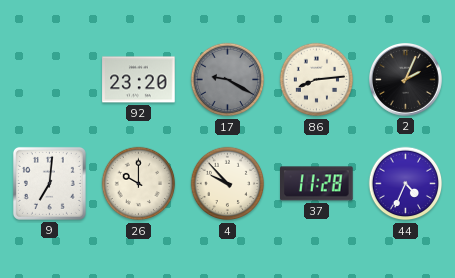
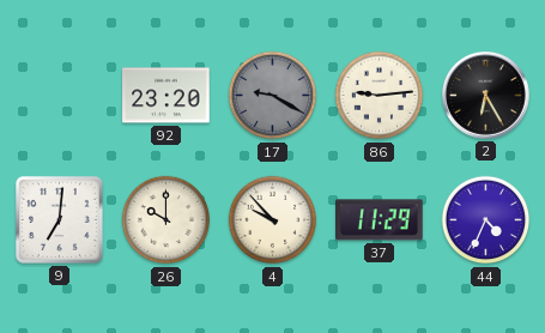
86: 8:14 -> 9:14 (380, 96)
2: 2:04 -> 6:25 (486, 96)
37: 11:28 -> 11:29 (380, 220)
